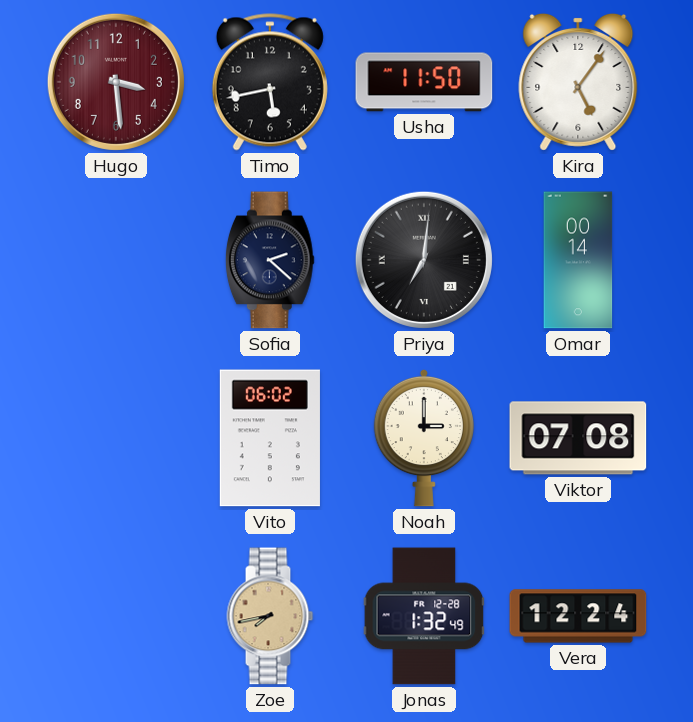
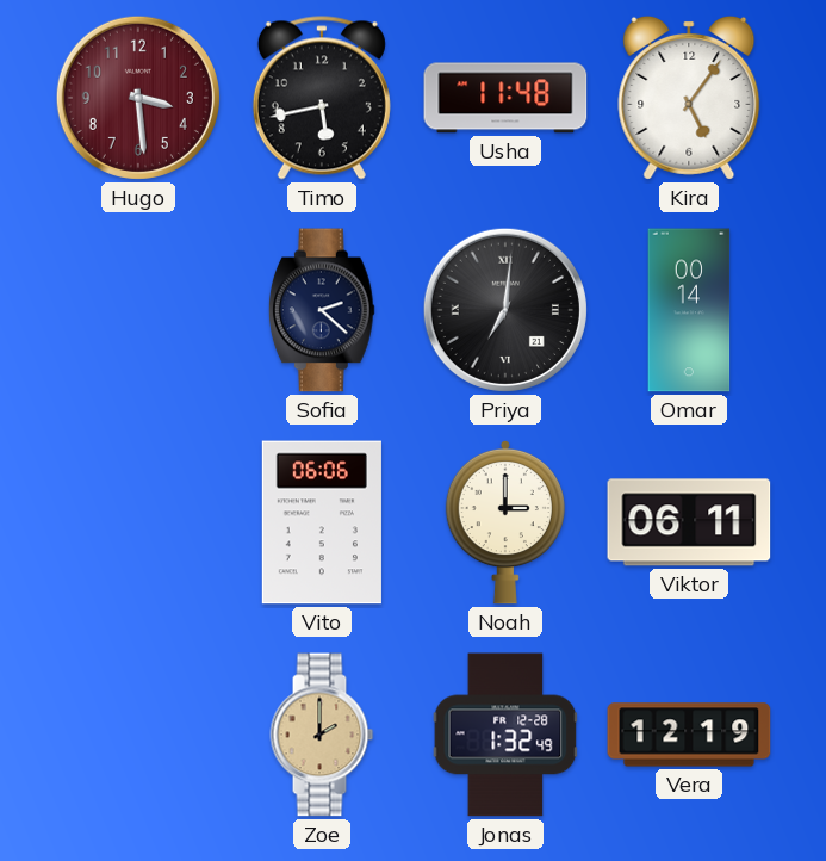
Usha: 11:50 -> 11:48 (505, 98)
Vito: 06:02 -> 06:06 (322, 522)
Viktor: 07:08 -> 06:11 (689, 522)
Zoe: 7:43 -> 2:00 (322, 735)
Vera: 12:24 -> 12:19 (689, 735)
